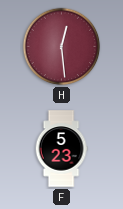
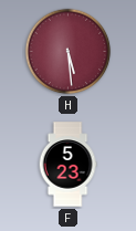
H: 12:29 -> 5:29 (69, 52)
